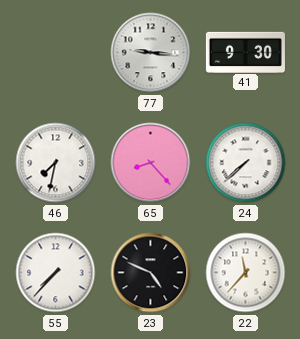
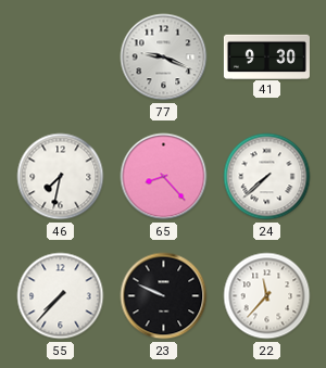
77: 9:16 -> 9:19 (164, 58)
23: 4:49 -> 9:49 (164, 296)
